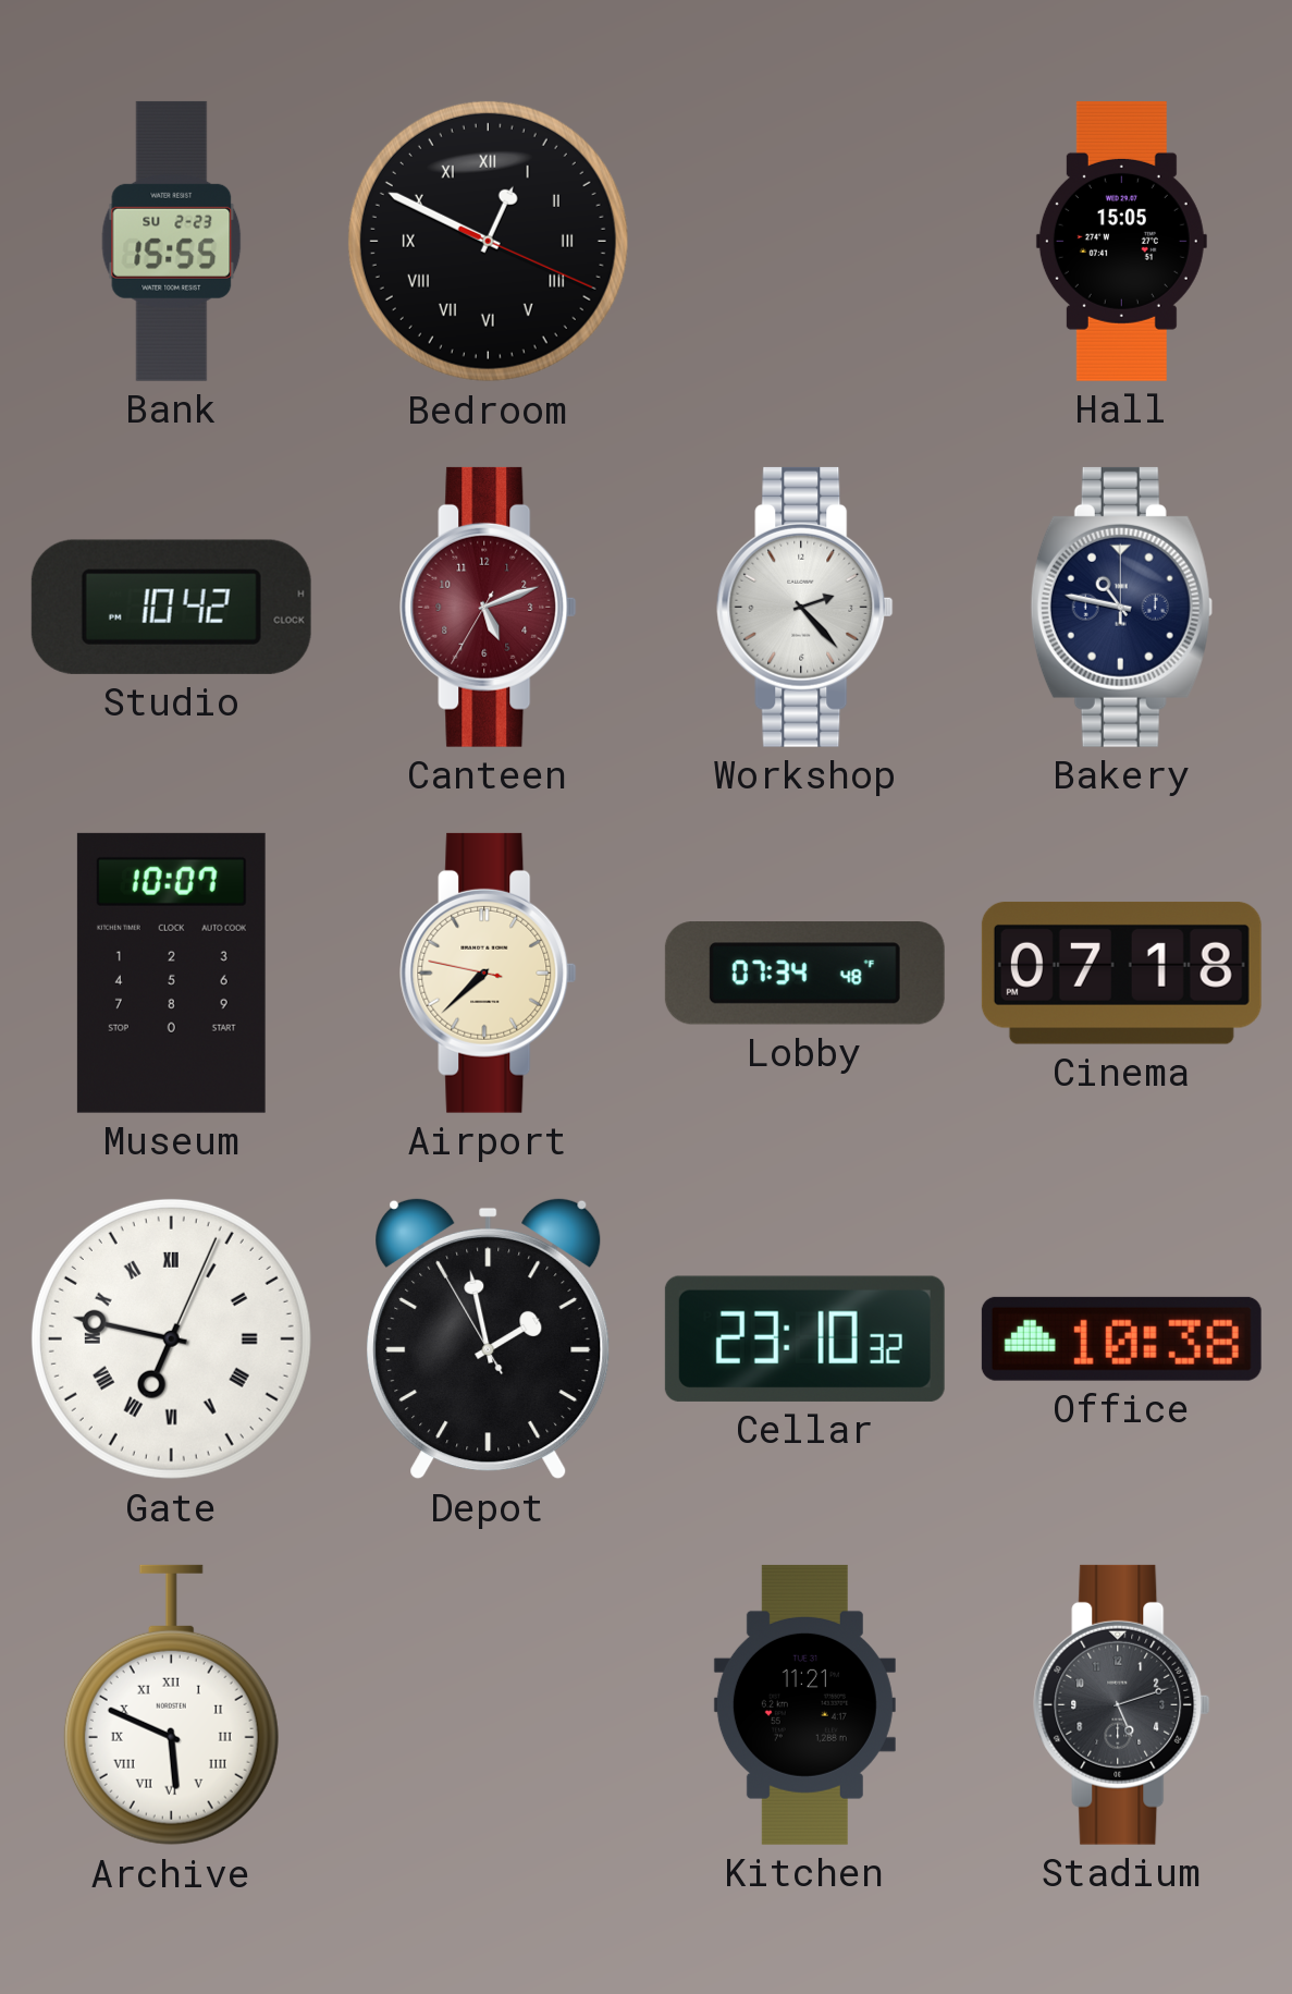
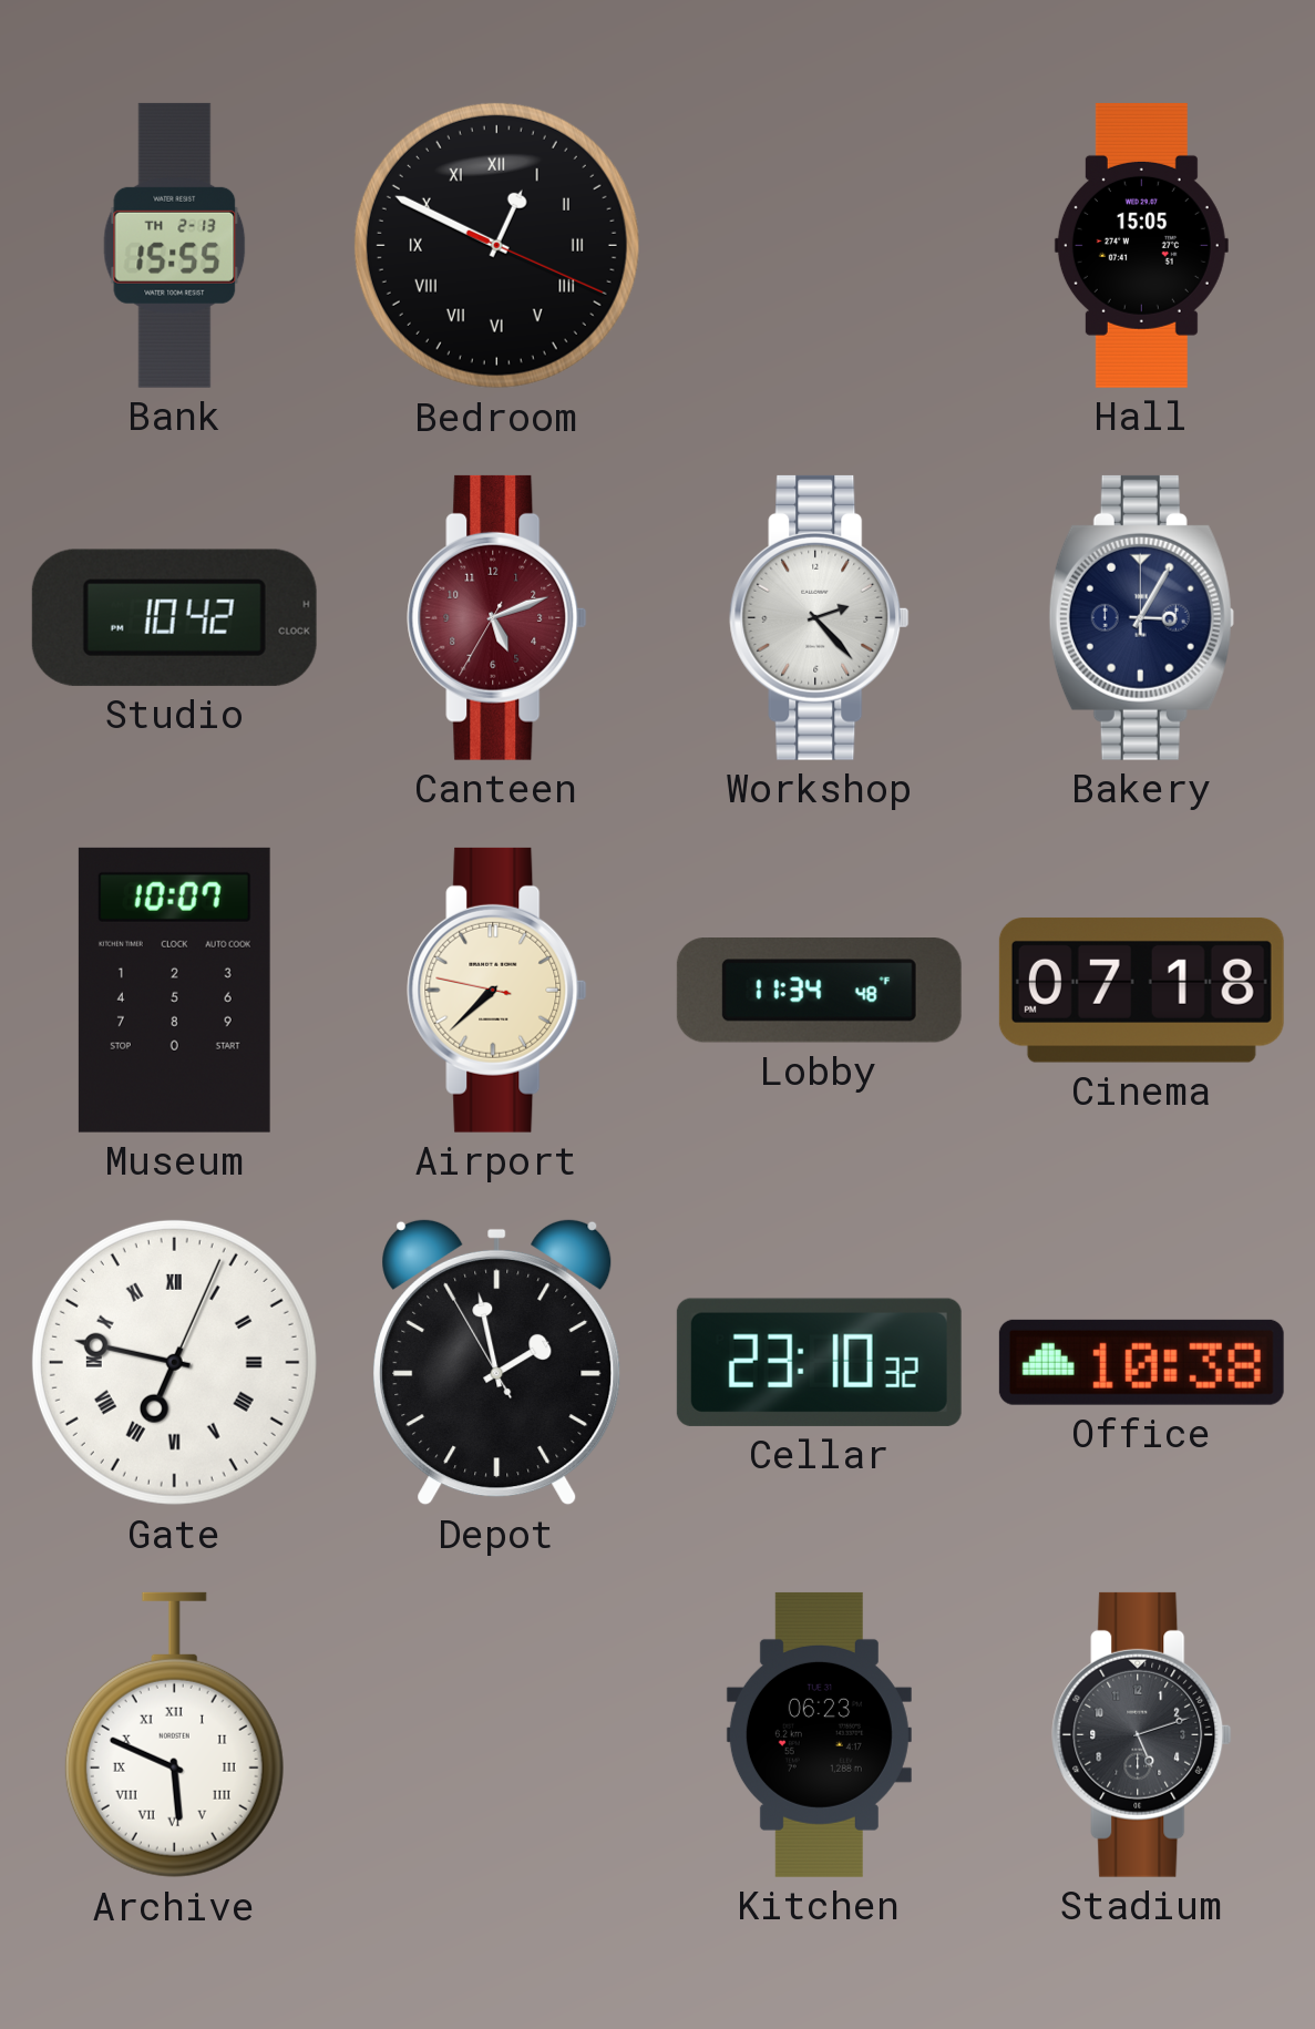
Bank date: SU 2-23 -> TH 2-13 (175, 245)
Bakery: 10:47 -> 3:05 (1141, 617)
Lobby: 07:34 -> 11:34 (819, 991)
Kitchen: 11:21 -> 06:23 (819, 1734)
